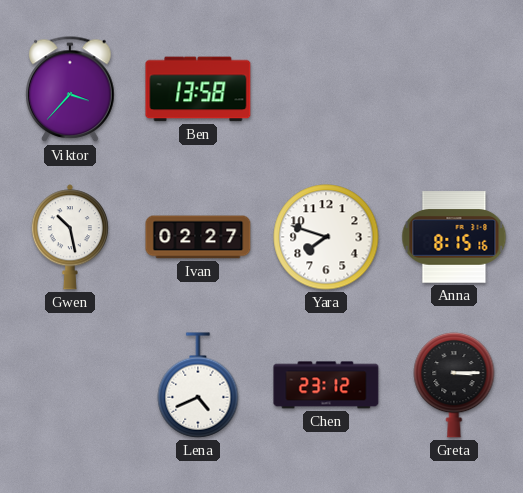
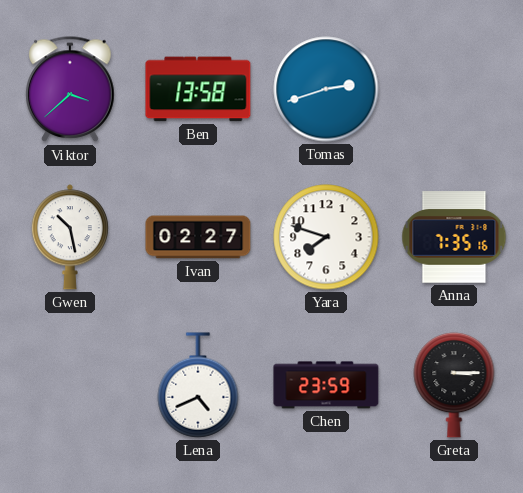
Viktor: 3:37 -> 3:38 (70, 90)
Tomas: none -> 2:42 (326, 89)
Anna: 8:15 -> 7:35 (454, 237)
Chen: 23:12 -> 23:59 (326, 385)
